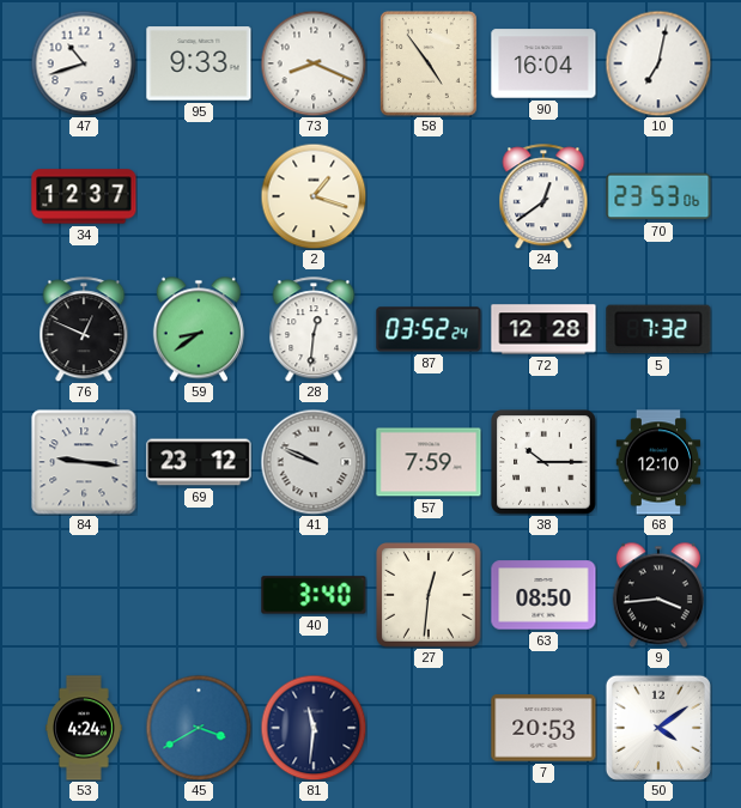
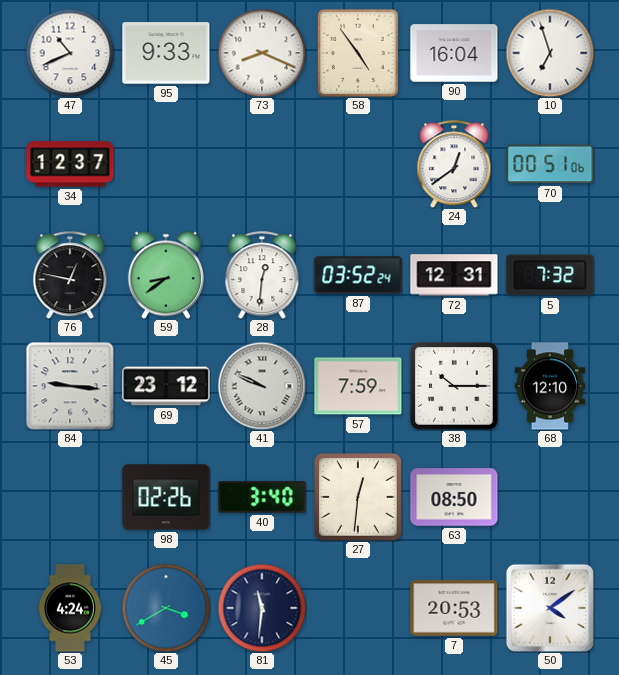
47: 10:42 -> 10:41 (70, 53)
10: 7:02 -> 6:57 (550, 53)
2: 1:18 -> none (314, 196)
70: 23:53 -> 00:51 (550, 164)
76: 12:49 -> 12:47 (70, 275)
72: 12:28 -> 12:31 (454, 275)
98: none -> 02:26 (166, 497)
9: 3:44 -> none (658, 595)
